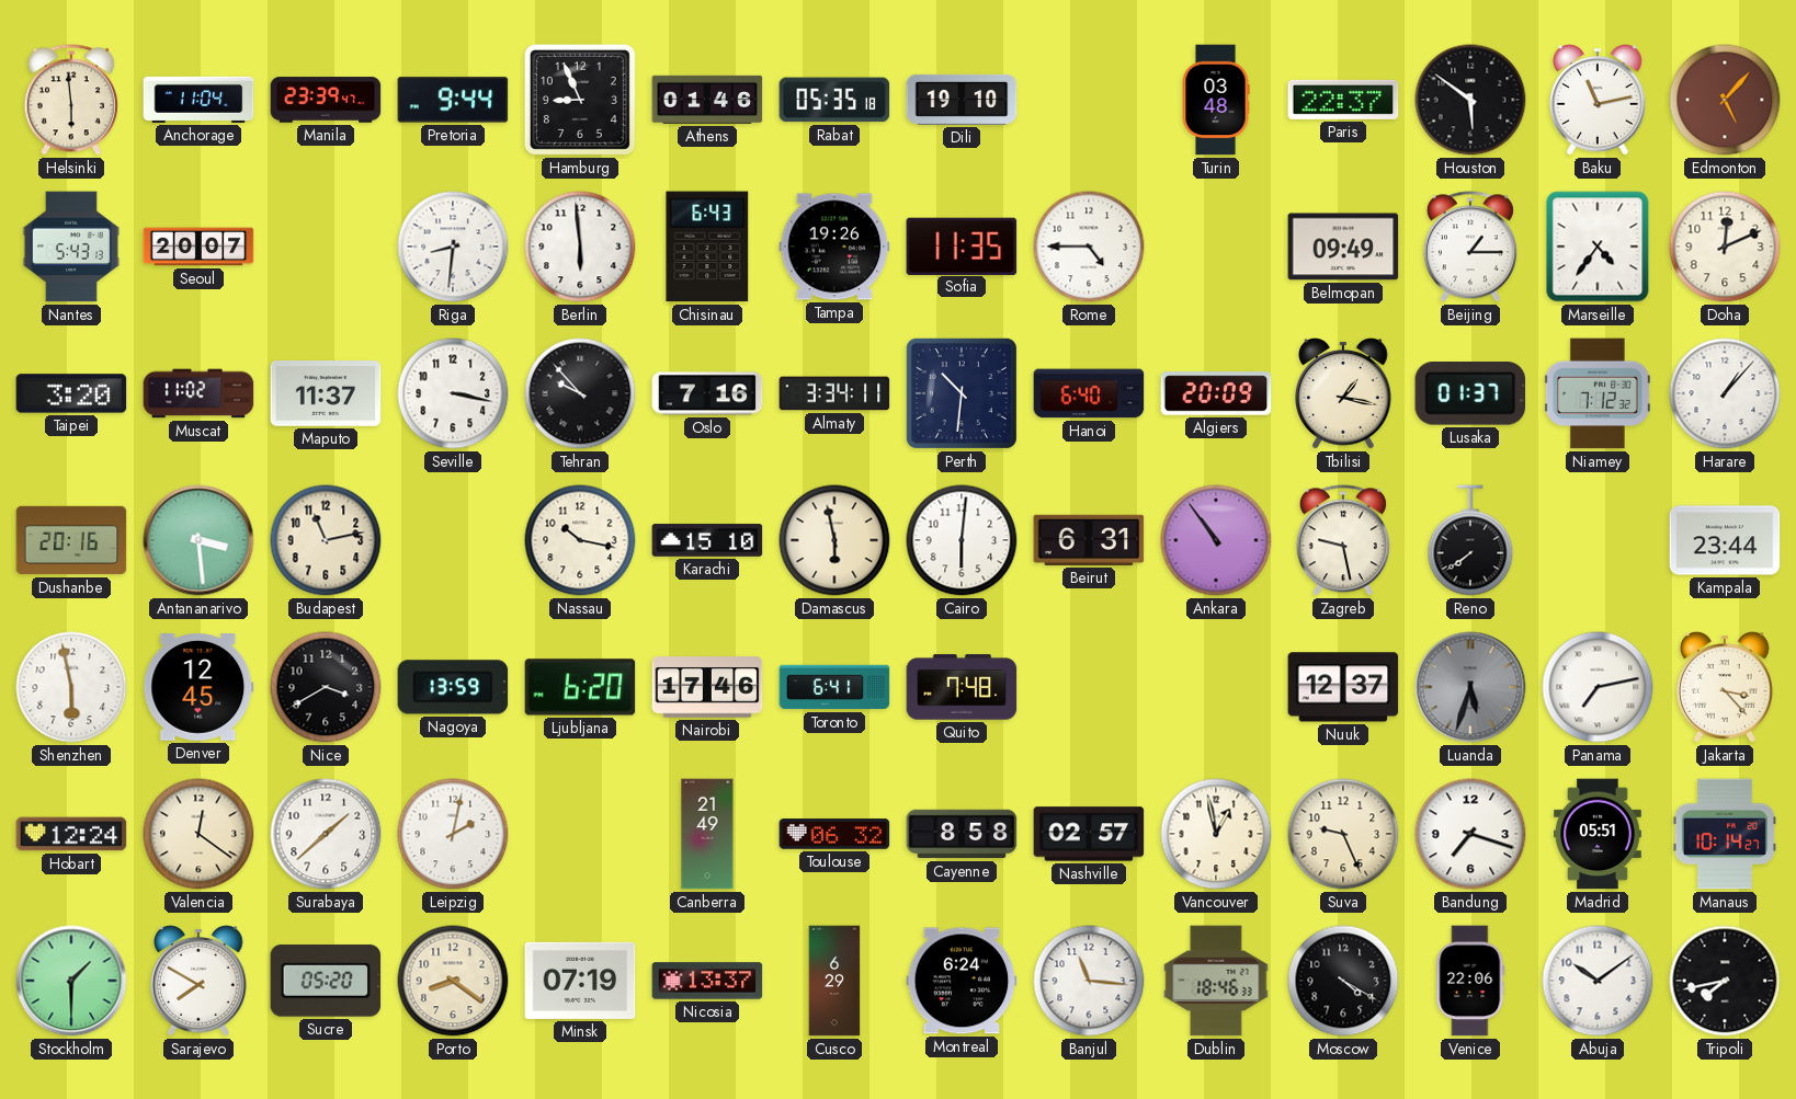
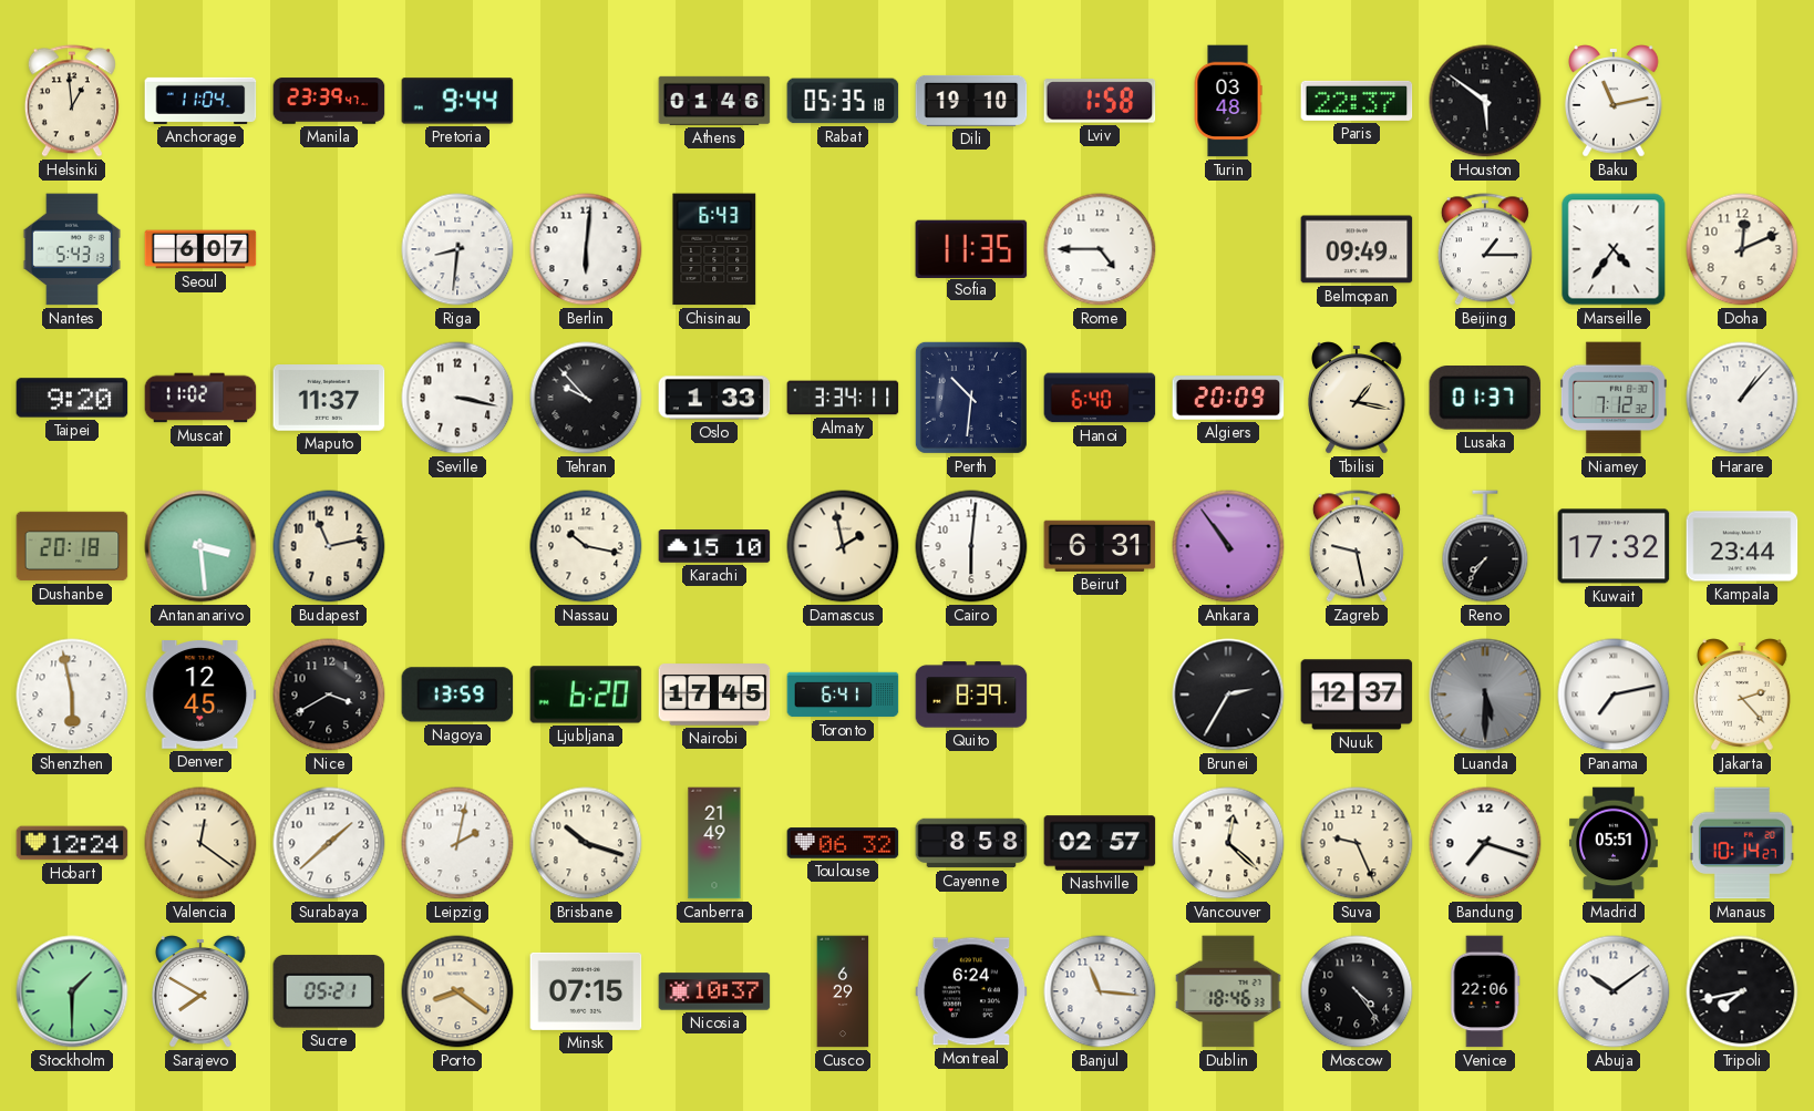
Helsinki: 5:59 -> 12:59 (72, 101)
Hamburg: 8:56 -> none (580, 100)
Lviv: none -> 1:58 (1100, 101)
Edmonton: 5:07 -> none (1725, 100)
Seoul: 20:07 -> 6:07 (200, 249)
Berlin: 5:59 -> 6:01 (586, 249)
Tampa: 19:26 -> none (834, 247)
Taipei: 3:20 -> 9:20 (72, 398)
Oslo: 7:16 -> 1:33 (714, 398)
Dushanbe: 20:16 -> 20:18 (72, 546)
Damascus: 5:58 -> 1:58 (843, 546)
Reno: 7:39 -> 7:36 (1485, 546)
Kuwait: none -> 17:32 (1614, 546)
Nairobi: 17:46 -> 17:45 (714, 695)
Quito: 7:48 -> 8:39 (971, 695)
Brunei: none -> 2:35 (1228, 695)
Luanda: 5:33 -> 5:30 (1485, 695)
Jakarta: 3:23 -> 2:23 (1742, 695)
Brisbane: none -> 10:18 (586, 843)
Vancouver: 12:58 -> 12:22 (1228, 843)
Sucre: 05:20 -> 05:21 (329, 991)
Minsk: 07:19 -> 07:15 (586, 991)
Nicosia: 13:37 -> 10:37 (714, 991)
Moscow: 4:20 -> 4:24 (1357, 991)
